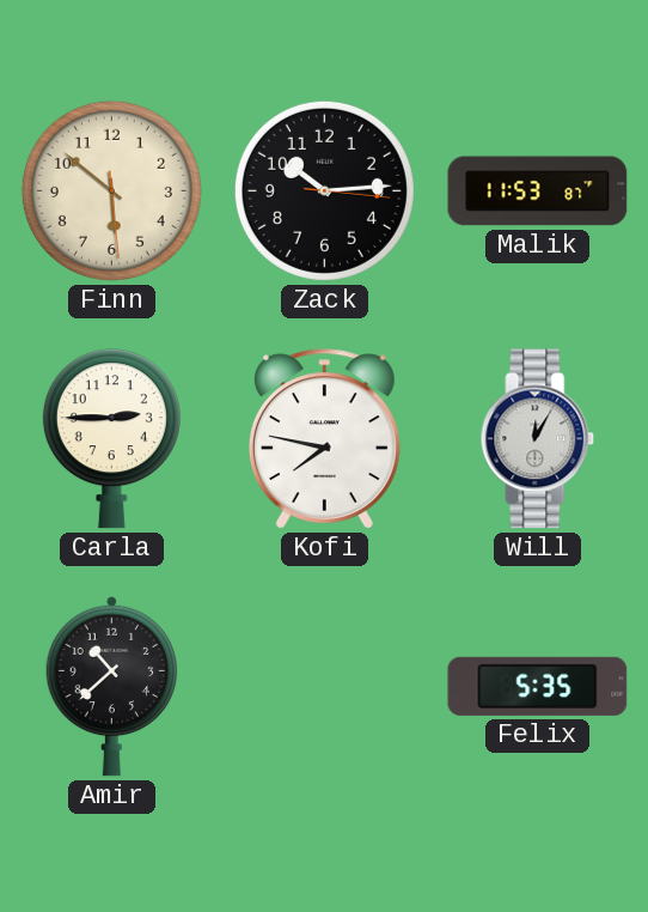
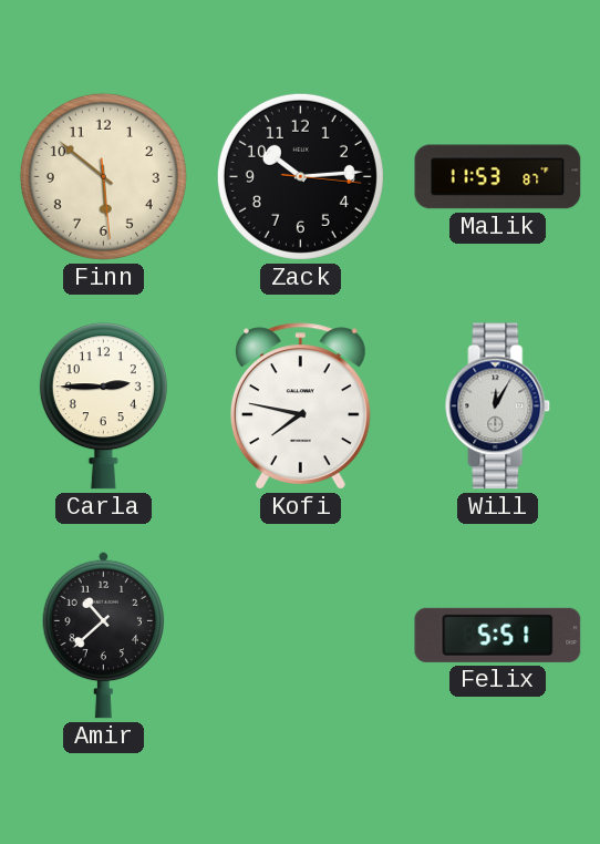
Felix: 5:35 -> 5:51 (498, 635)
